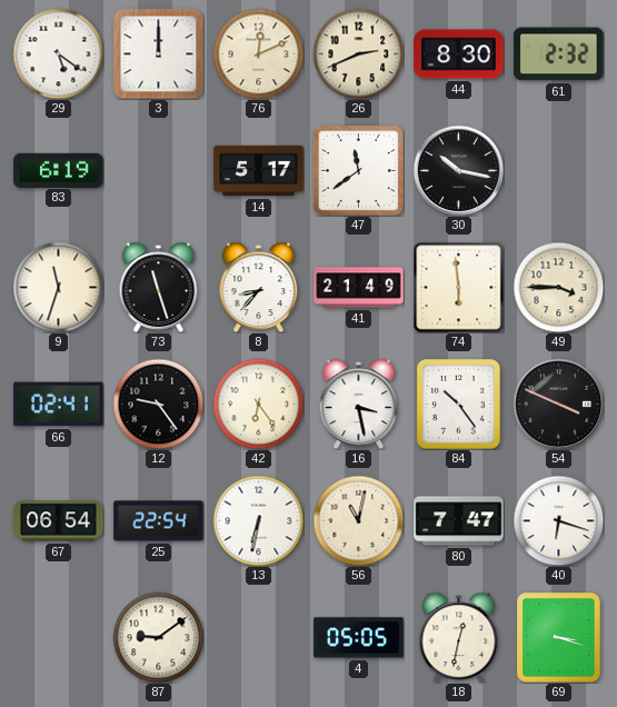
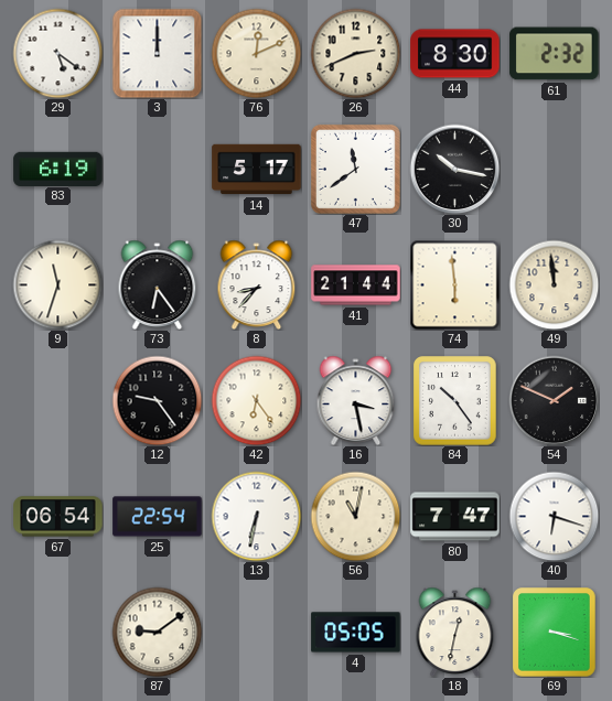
73: 11:27 -> 6:24 (158, 284)
41: 21:49 -> 21:44 (356, 285)
49: 3:45 -> 11:59 (554, 284)
66: 02:41 -> none (59, 405)
54: 3:49 -> 1:49 (554, 400)
